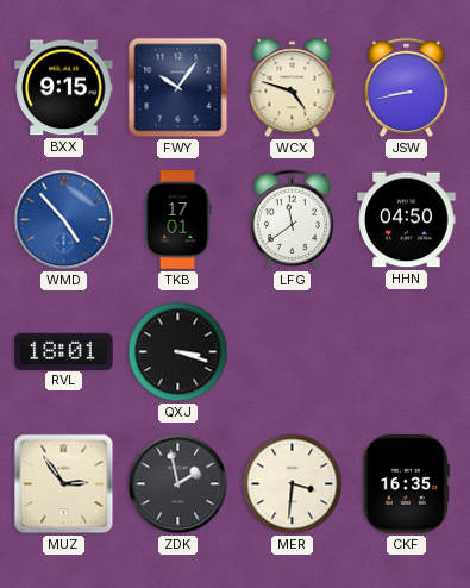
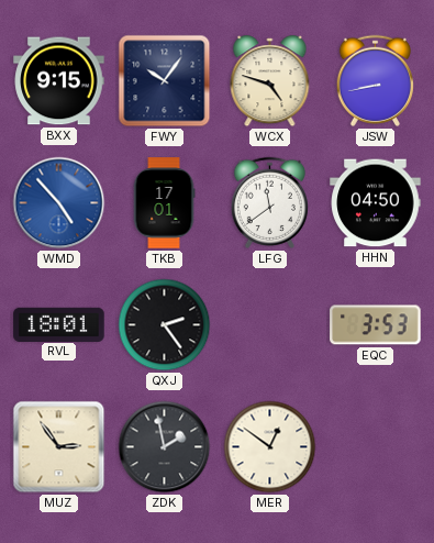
QXJ: 3:18 -> 2:24 (165, 325)
EQC: none -> 3:53 (376, 325)
MER: 3:31 -> 12:51 (270, 447)
CKF: 16:35 -> none (406, 484)
